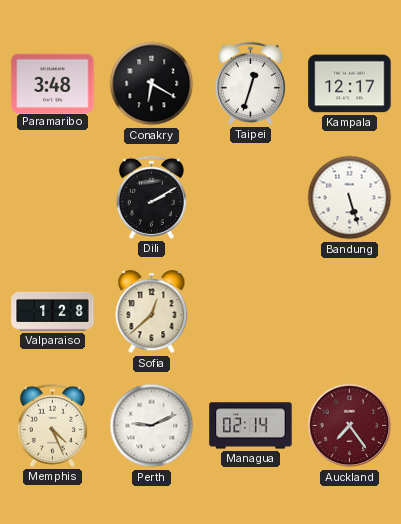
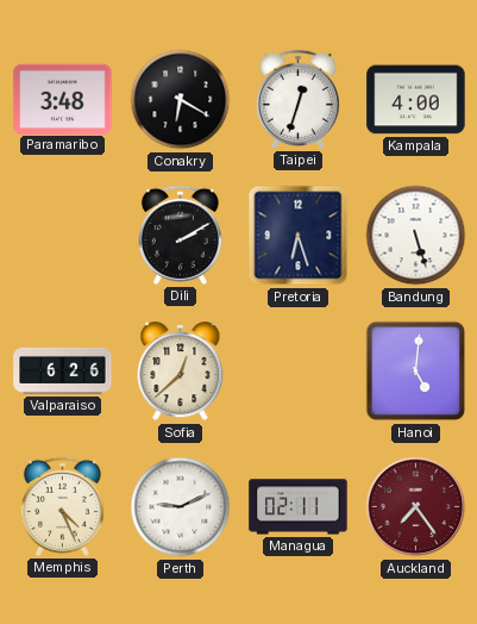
Kampala: 12:17 -> 4:00 (416, 100)
Pretoria: none -> 6:27 (299, 236)
Valparaiso: 1:28 -> 6:26 (63, 370)
Hanoi: none -> 5:01 (416, 372)
Managua: 02:14 -> 02:11 (299, 507)
